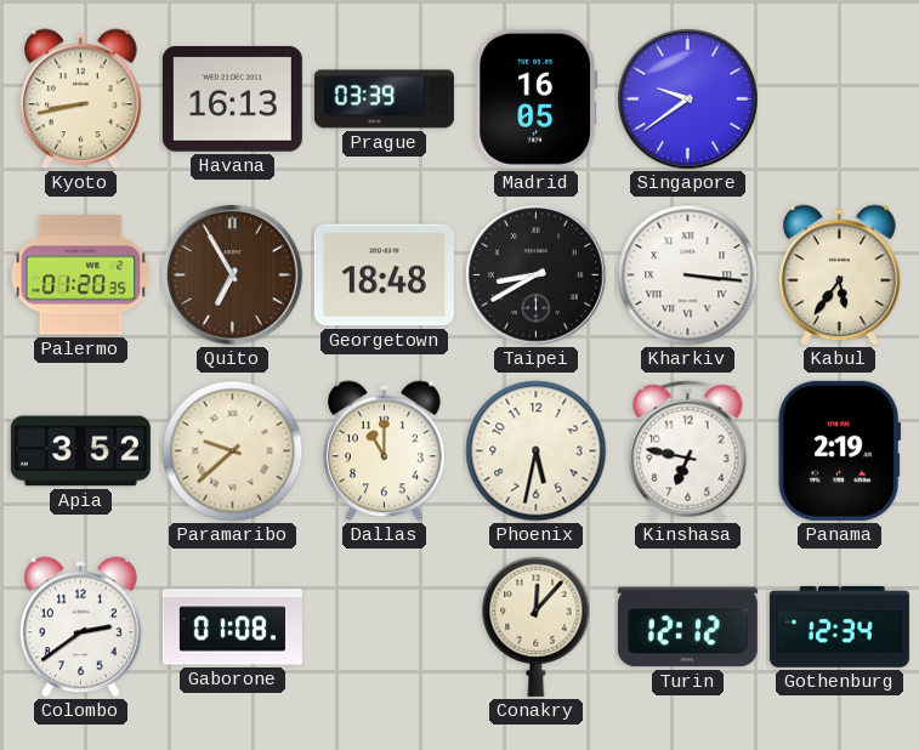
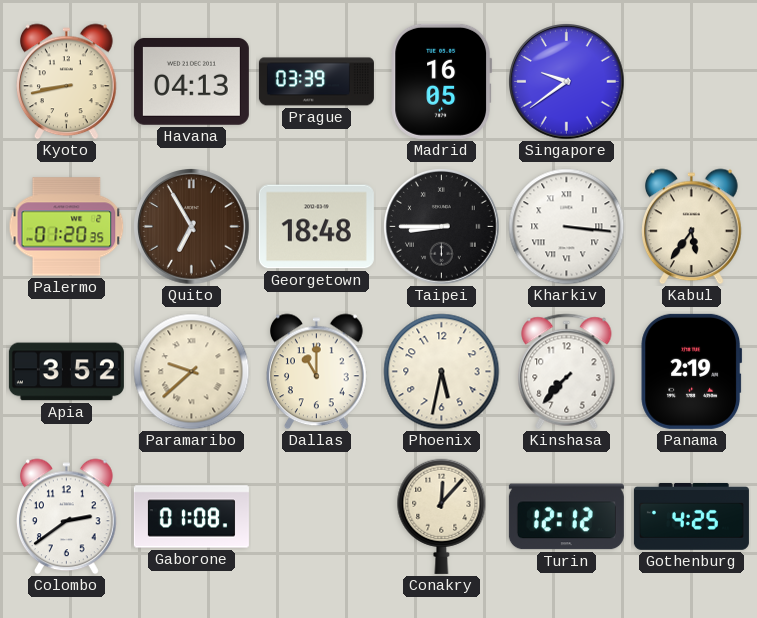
Havana: 16:13 -> 04:13 (191, 81)
Taipei: 8:40 -> 8:45 (442, 227)
Kinshasa: 6:47 -> 7:37 (567, 372)
Gothenburg: 12:34 -> 4:25 (691, 516)
